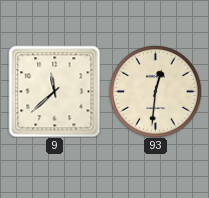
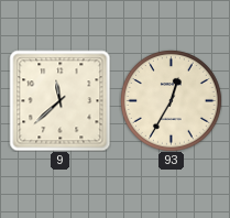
93: 12:31 -> 12:35 (171, 100)
